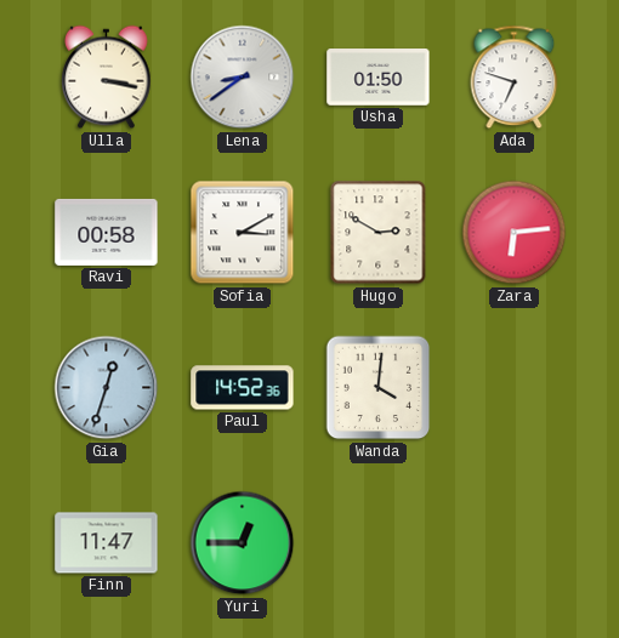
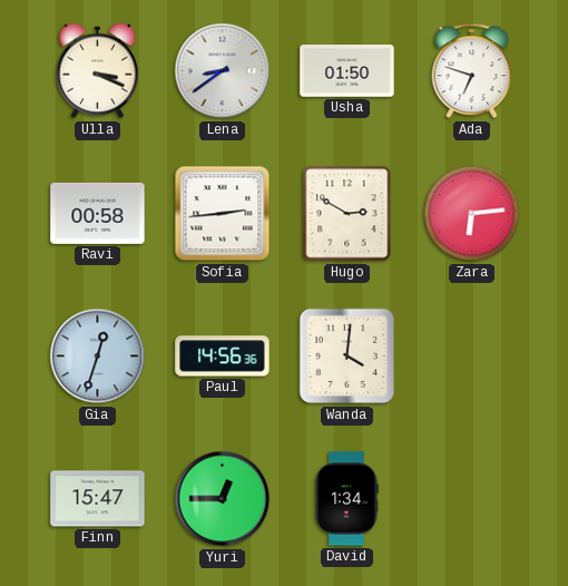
Ulla: 3:17 -> 3:19 (98, 71)
Sofia: 3:10 -> 2:44 (223, 214)
Paul: 14:52 -> 14:56 (223, 357)
Finn: 11:47 -> 15:47 (98, 499)
David: none -> 1:34 (346, 499)
